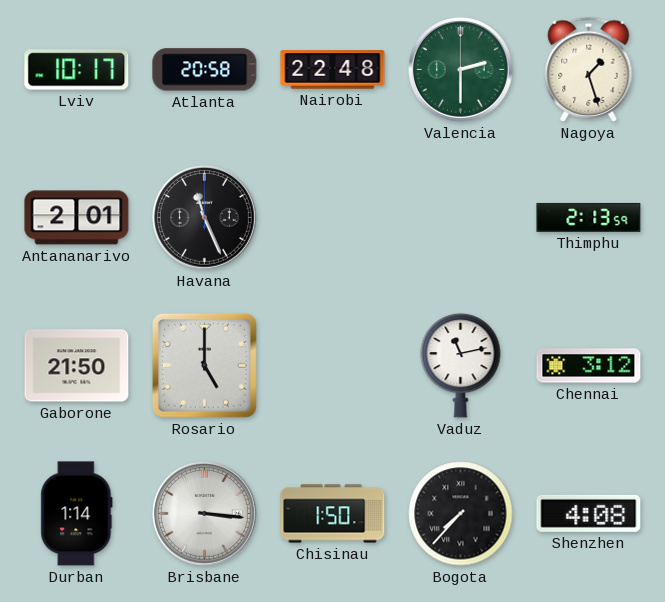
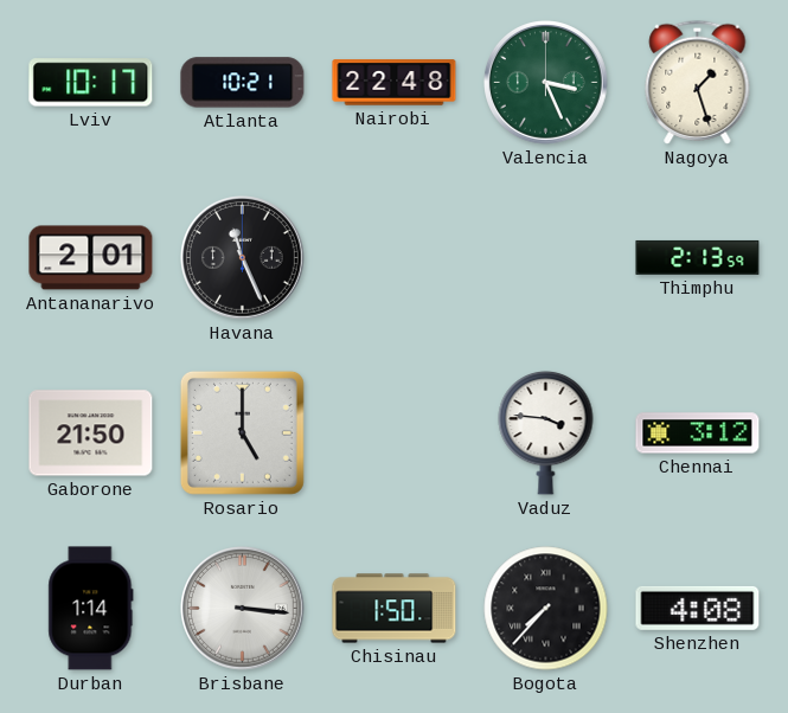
Atlanta: 20:58 -> 10:21 (243, 83)
Valencia: 2:30 -> 3:26 (546, 83)
Vaduz: 11:13 -> 3:46 (546, 432)
